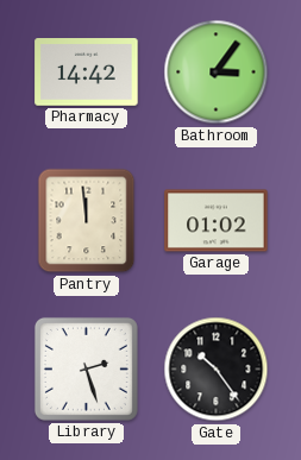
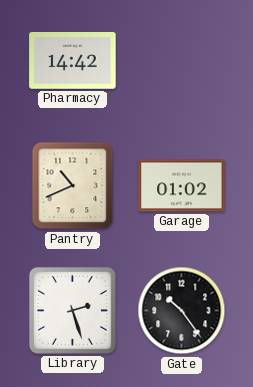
Bathroom: 3:06 -> none (217, 73)
Pantry: 11:59 -> 10:41 (73, 186)
